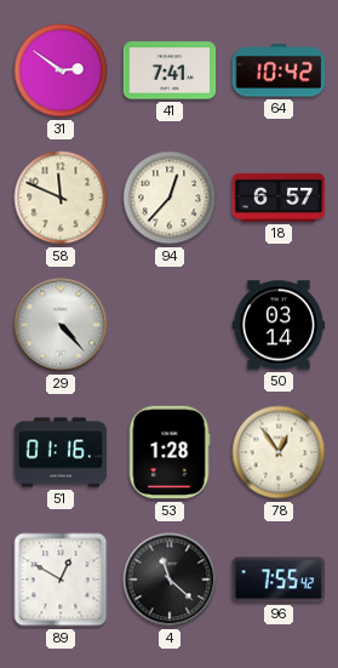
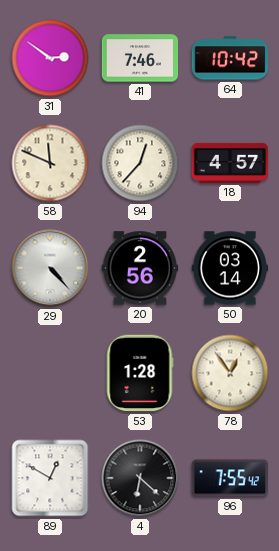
41: 7:41 -> 7:46 (140, 58)
18: 6:57 -> 4:57 (230, 163)
20: none -> 2:56 (140, 268)
51: 01:16 -> none (61, 452)
4: 11:22 -> 6:22 (140, 478)
